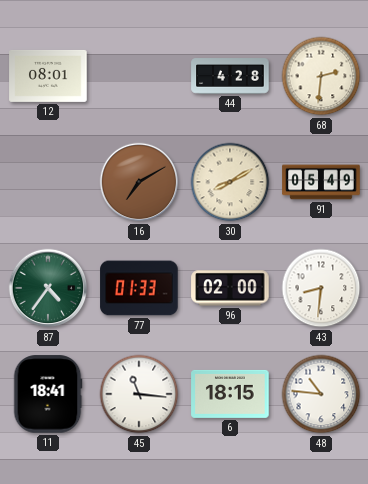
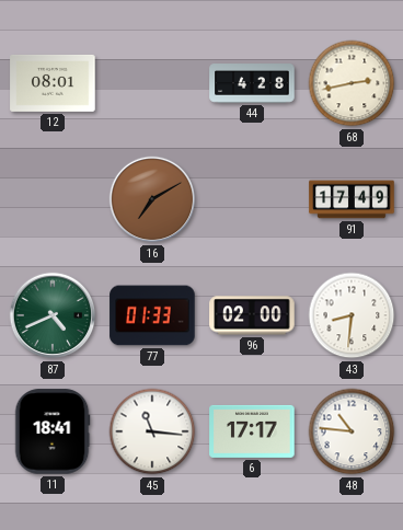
68: 2:31 -> 2:43 (352, 83)
30: 8:10 -> none (230, 182)
91: 05:49 -> 17:49 (352, 199)
87: 4:36 -> 4:41 (53, 315)
6: 18:15 -> 17:17 (252, 431)
